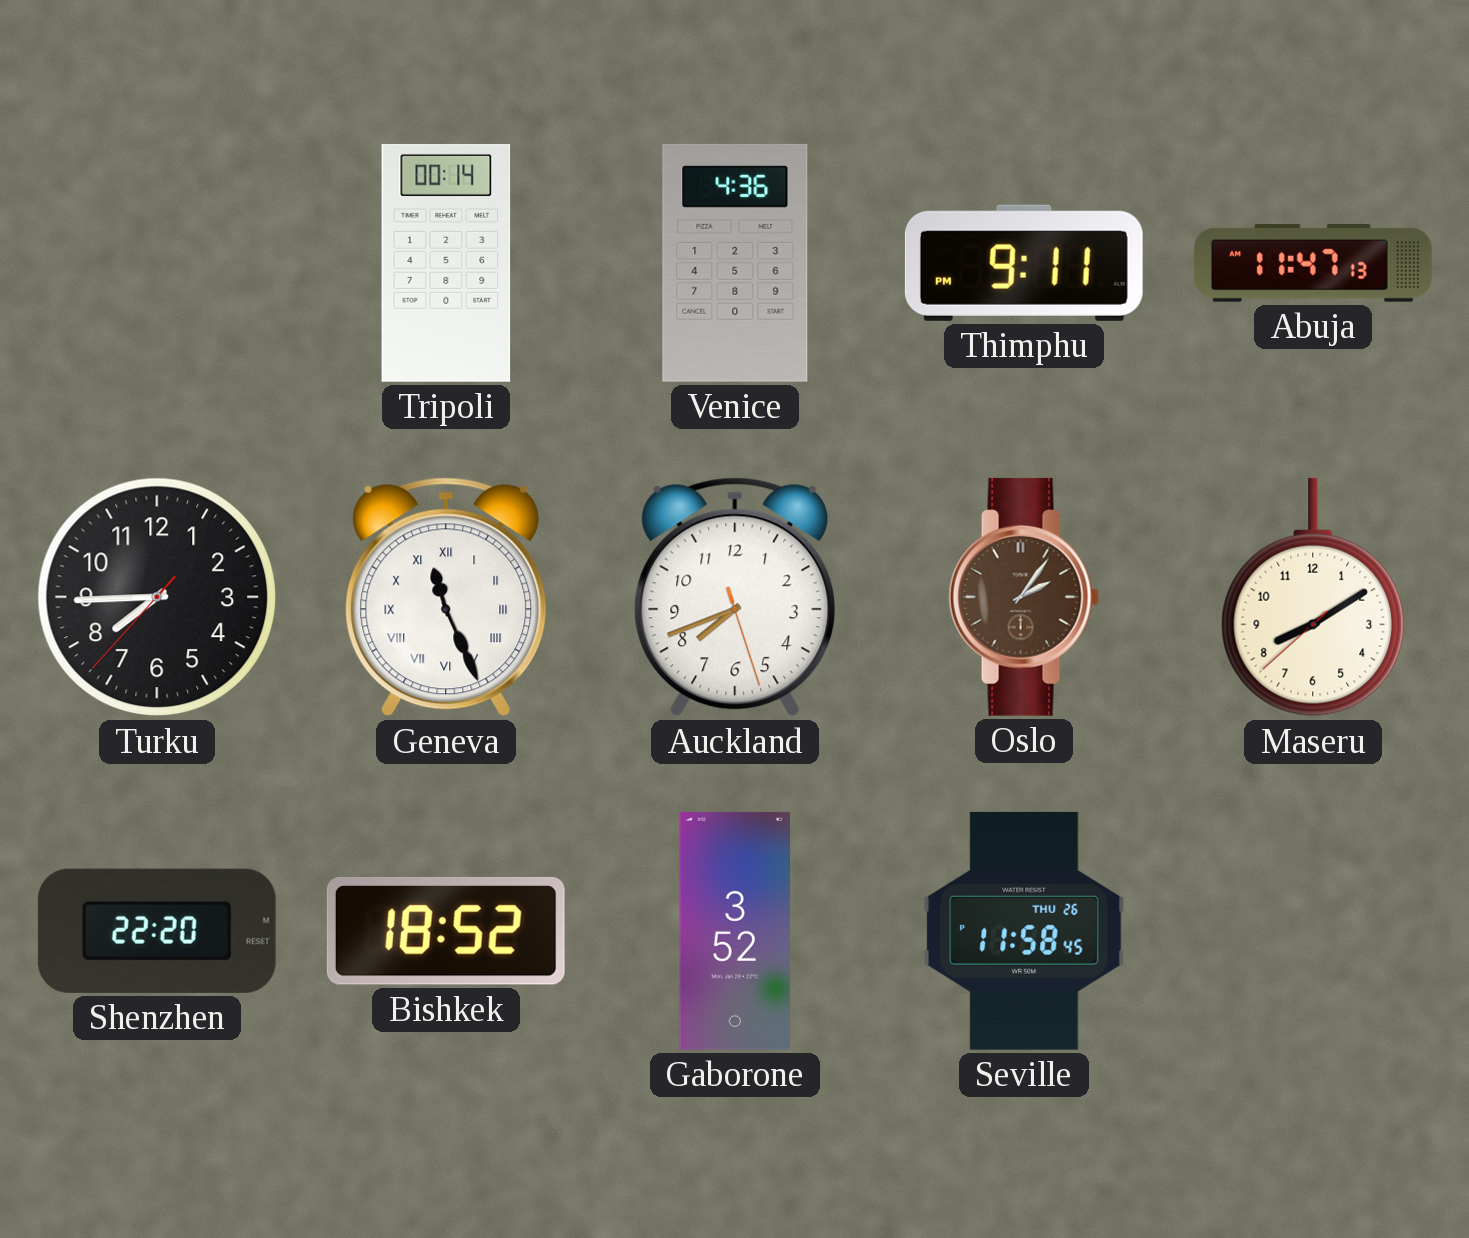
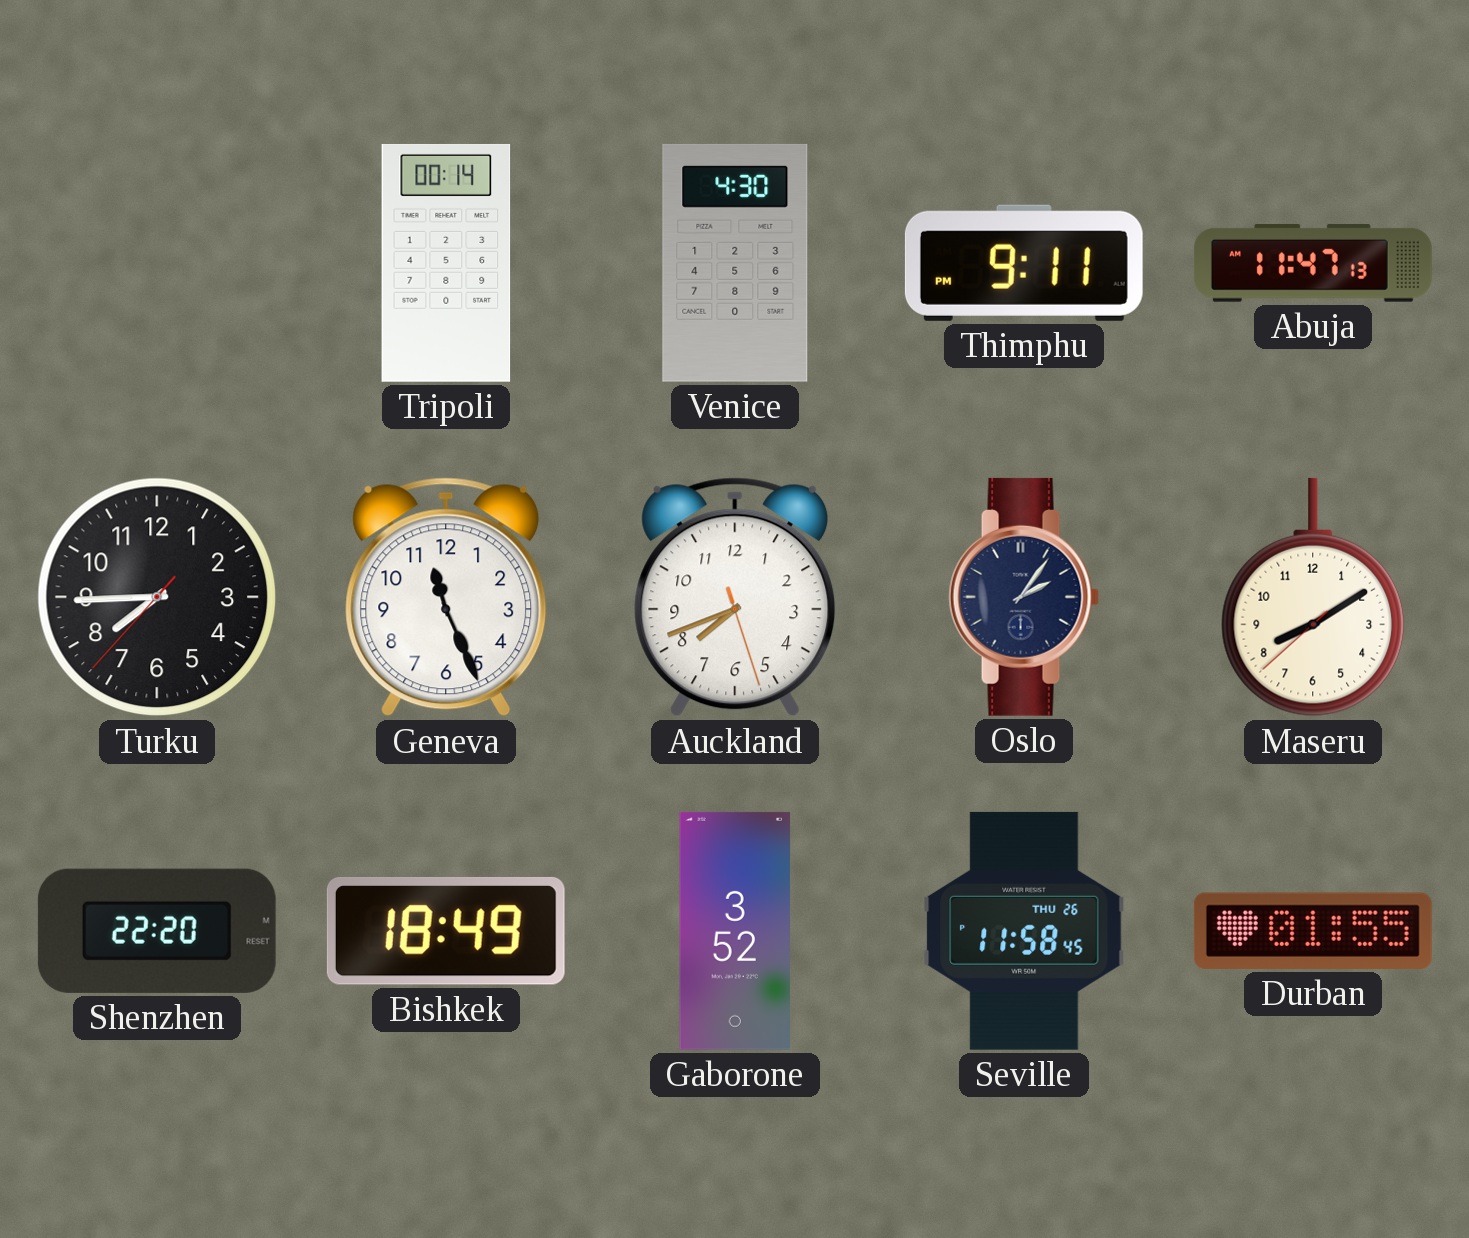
Venice: 4:36 -> 4:30 (735, 263)
Geneva numerals: Roman -> Arabic (446, 597)
Oslo dial: brown -> navy (1024, 597)
Bishkek: 18:52 -> 18:49 (446, 931)
Durban: none -> 01:55 (1313, 931)
